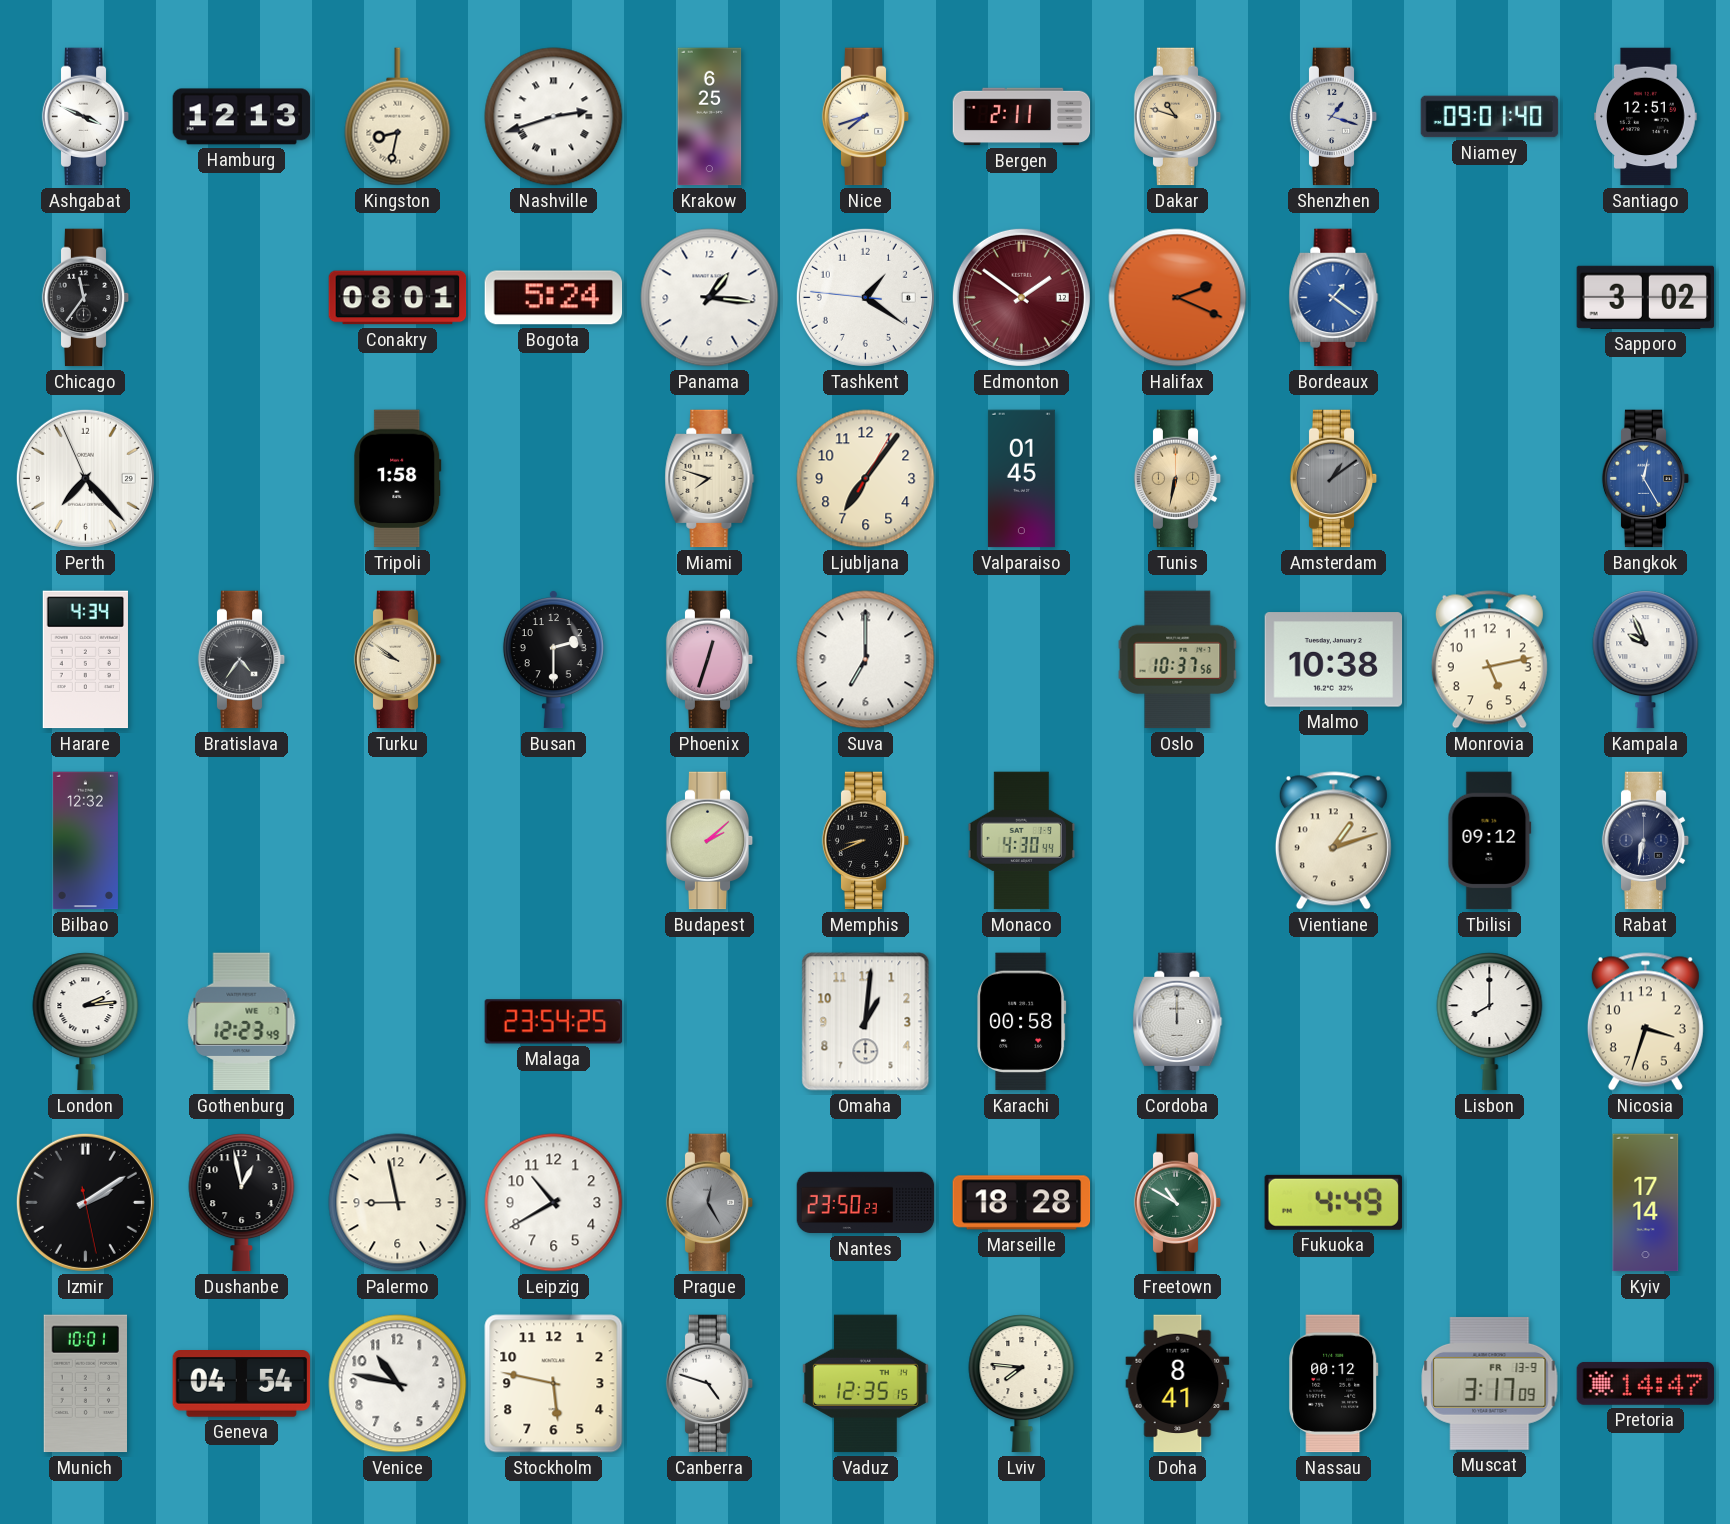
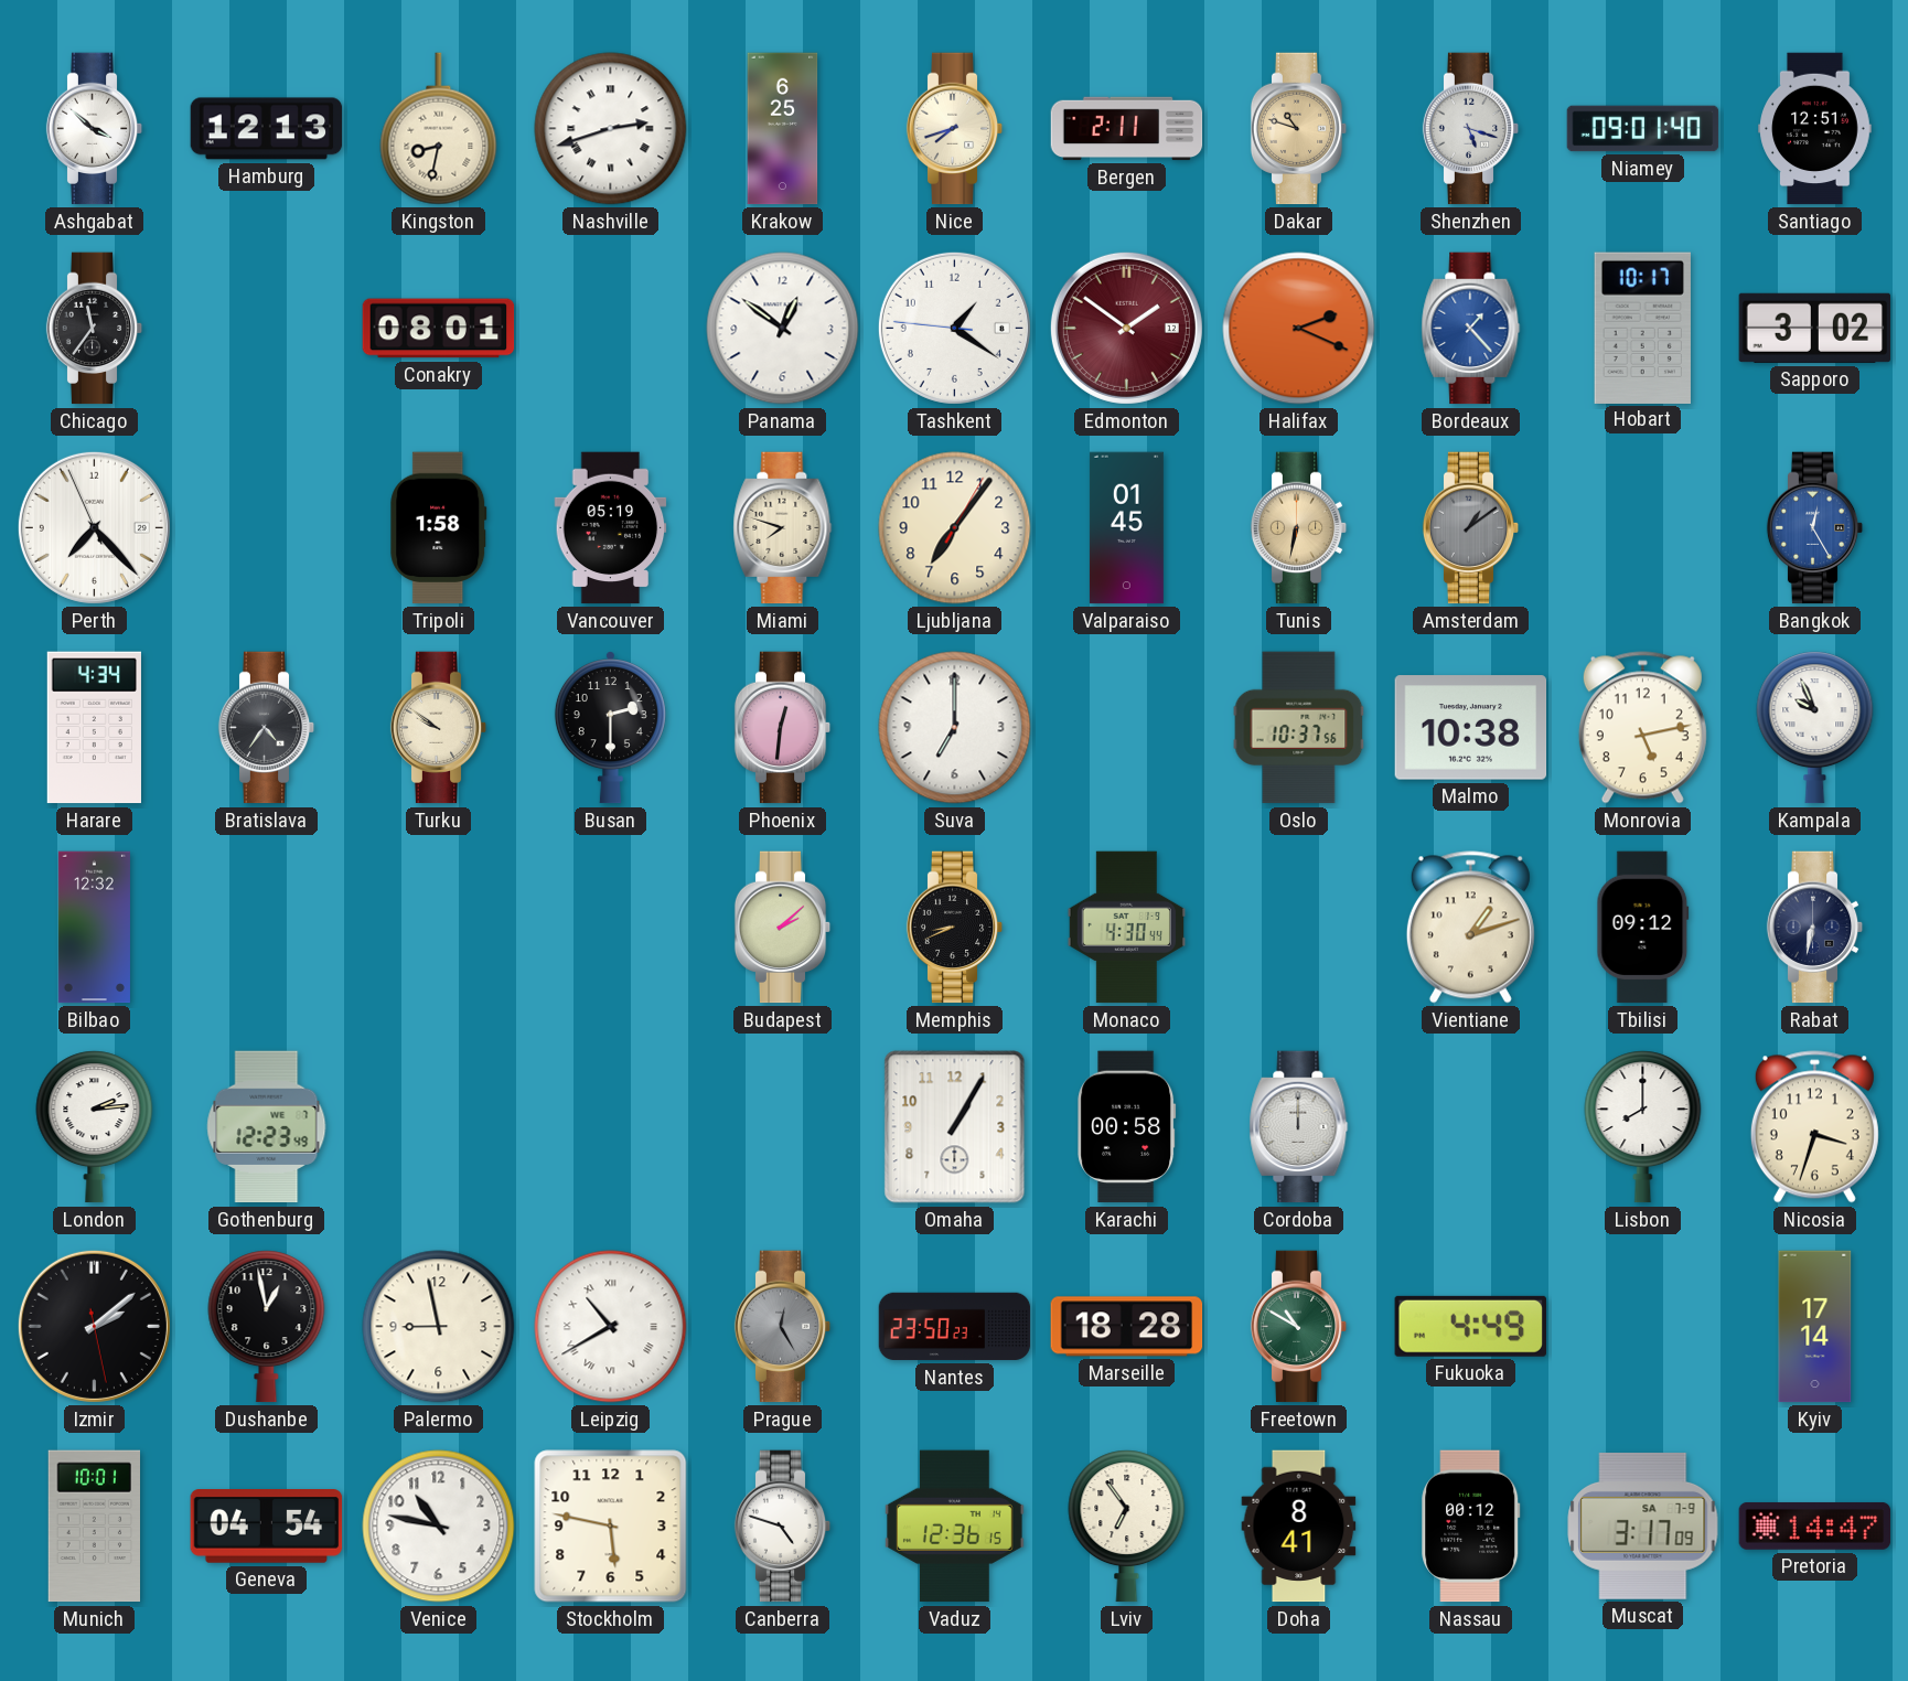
Ashgabat: 3:49 -> 3:52 (95, 129)
Shenzhen: 1:18 -> 5:18 (1471, 129)
Bogota: 5:24 -> none (554, 298)
Panama: 1:16 -> 12:51 (783, 329)
Bordeaux: 1:21 -> 1:23 (1471, 329)
Hobart: none -> 10:17 (1642, 328)
Vancouver: none -> 05:19 (611, 528)
Phoenix: 12:33 -> 12:31 (783, 728)
Malaga: 23:54 -> none (554, 1022)
Omaha: 1:01 -> 1:05 (955, 1127)
Izmir: 2:09 -> 2:08 (94, 1326)
Leipzig numerals: Arabic -> Roman (611, 1327)
Vaduz: 12:35 -> 12:36 (954, 1527)
Lviv: 7:46 -> 6:54 (1127, 1527)
Muscat date: FR 13-9 -> SA 7-9 (1643, 1525)
